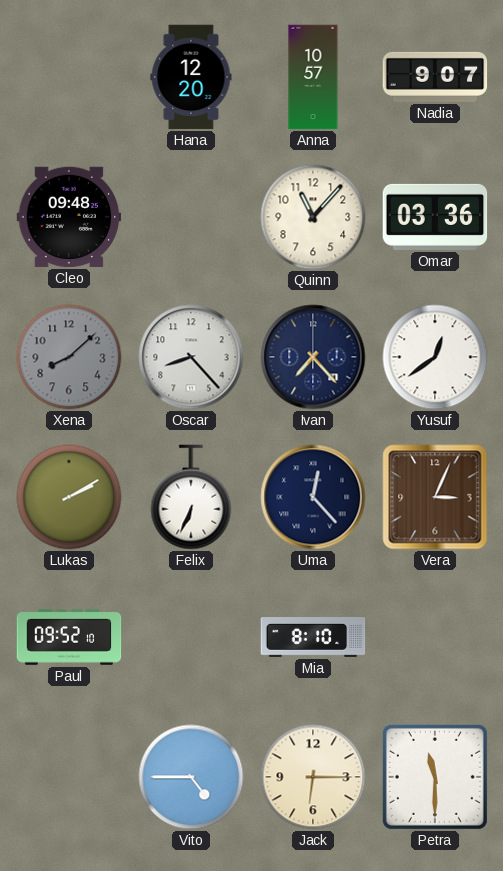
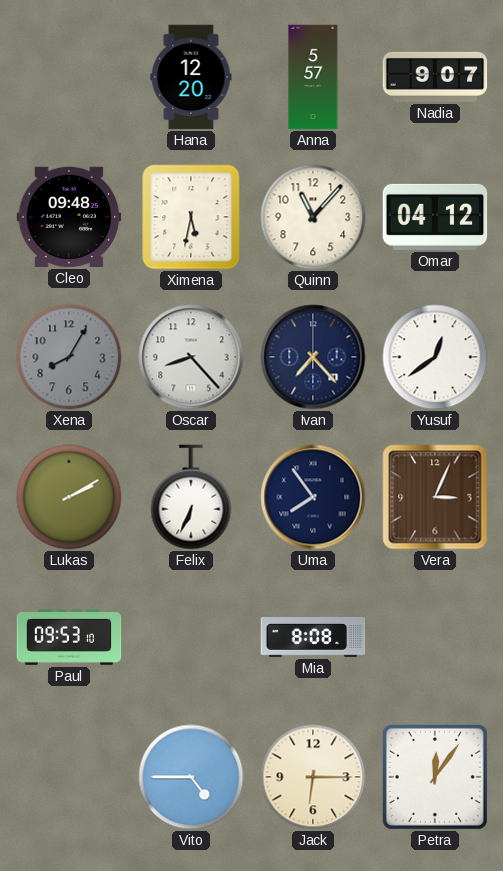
Anna: 10:57 -> 5:57 (313, 77)
Ximena: none -> 5:32 (191, 217)
Omar: 03:36 -> 04:12 (435, 217)
Xena: 8:08 -> 8:05 (69, 357)
Uma: 12:23 -> 7:54 (313, 497)
Paul: 09:52 -> 09:53 (69, 637)
Mia: 8:10 -> 8:08 (313, 638)
Petra: 11:30 -> 12:06 (435, 777)
